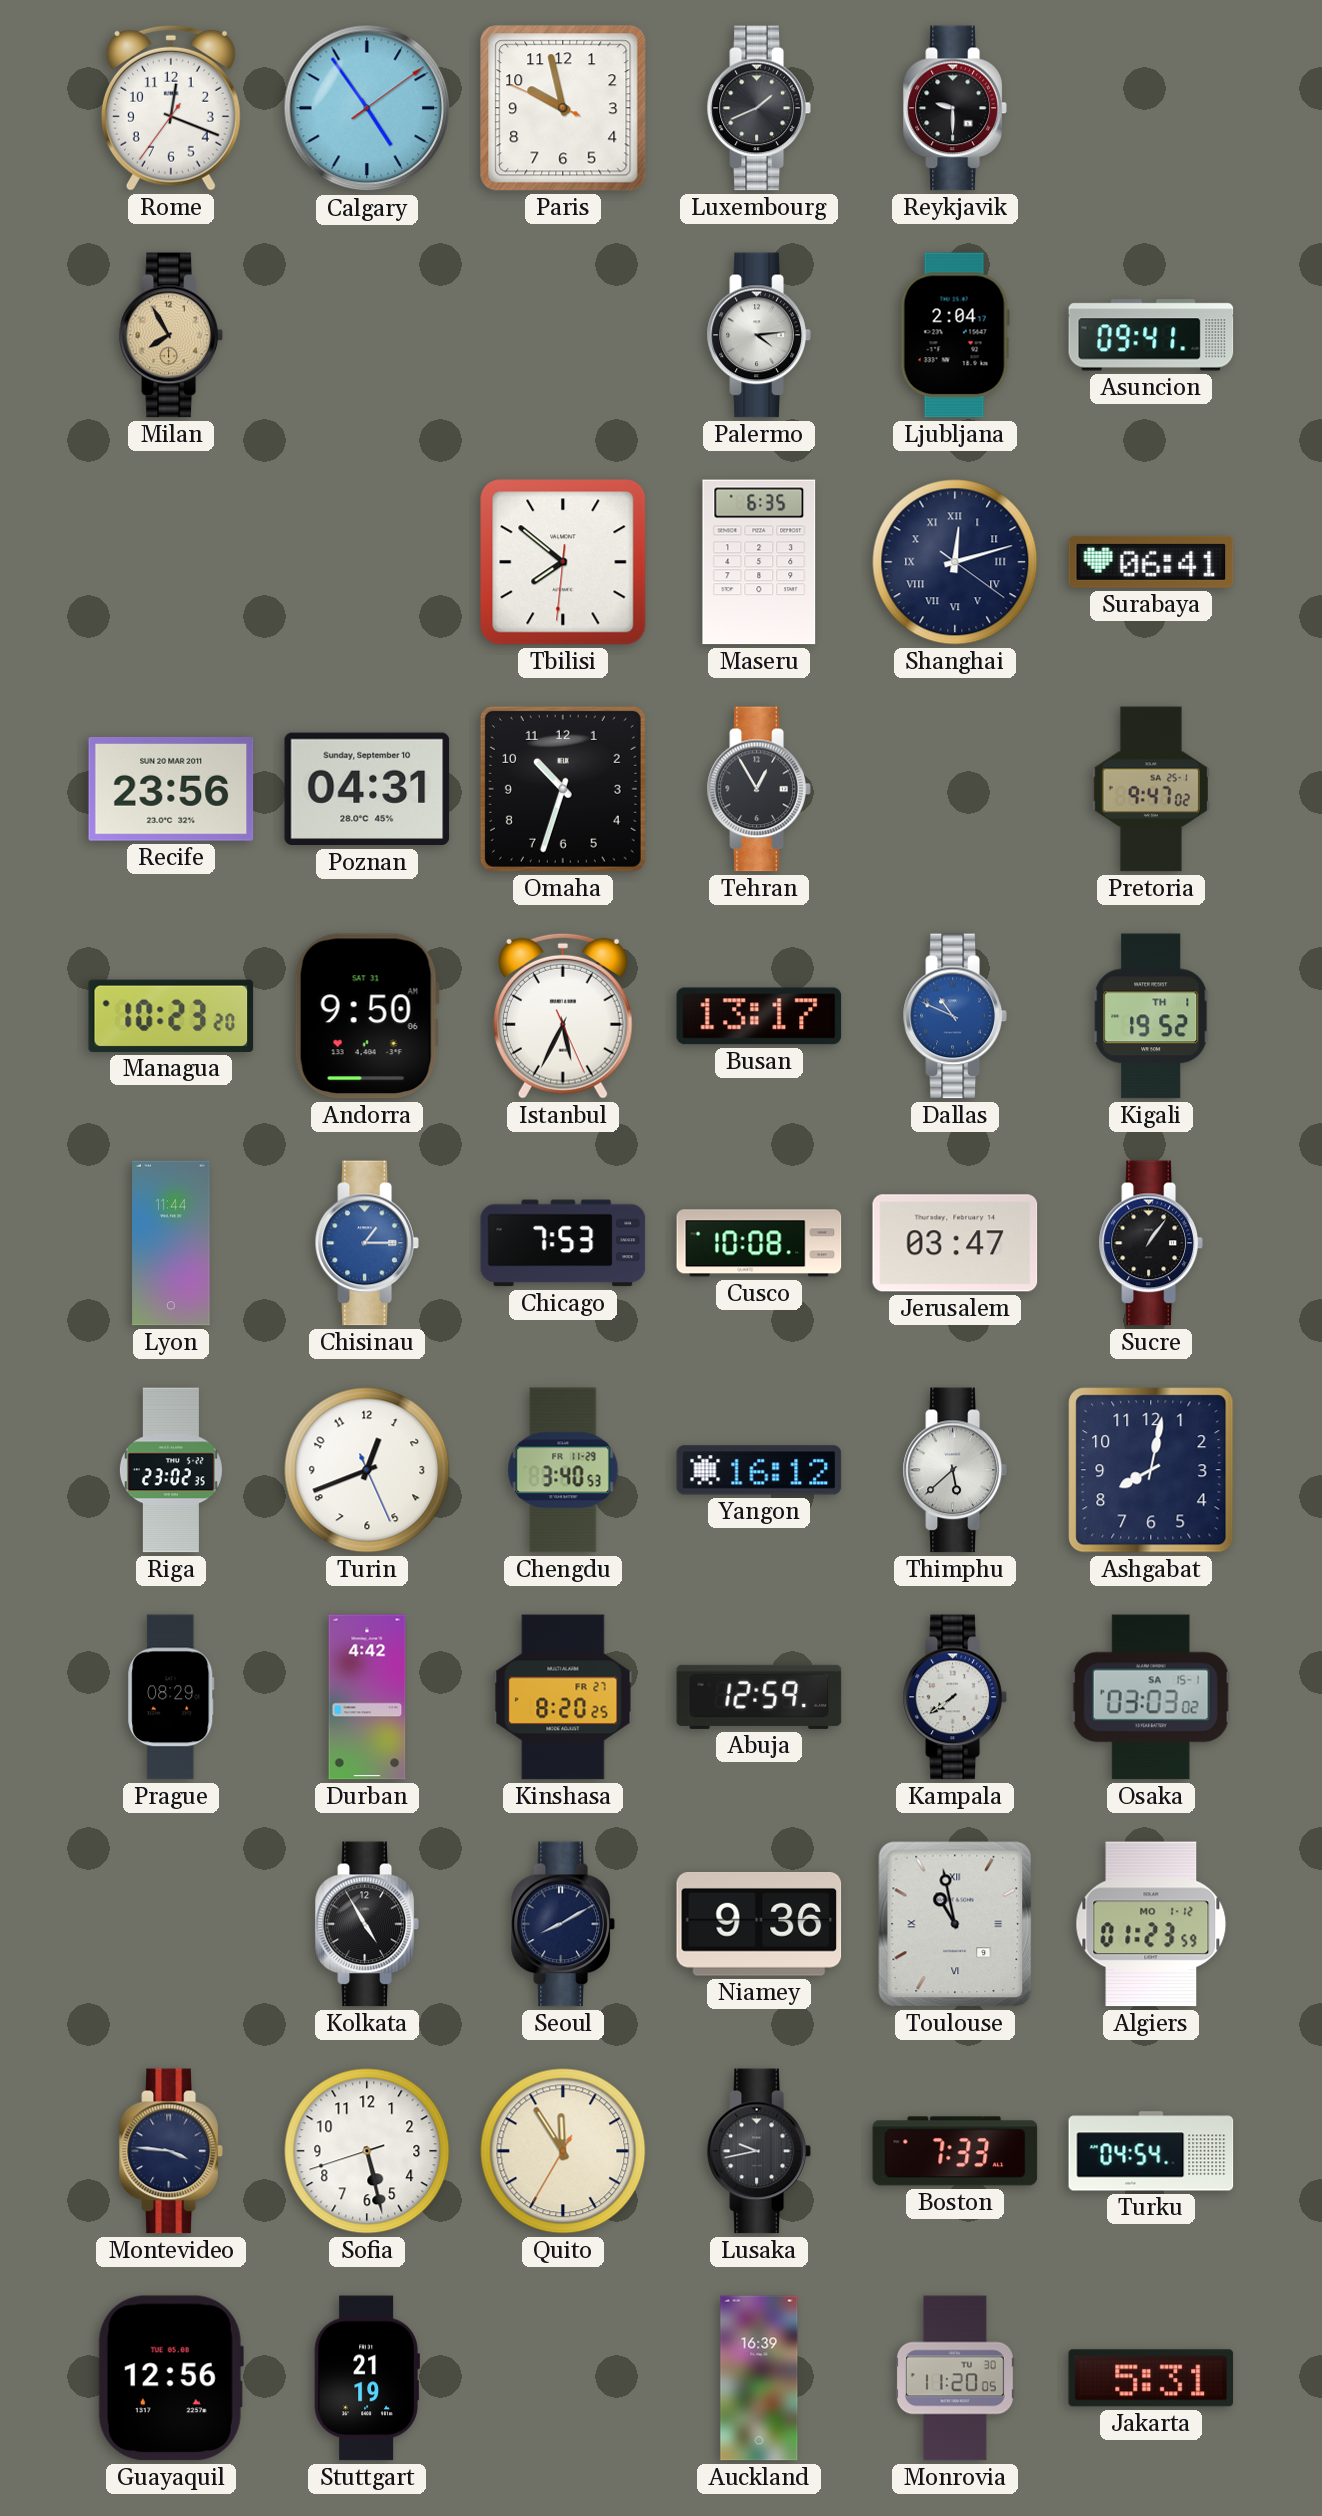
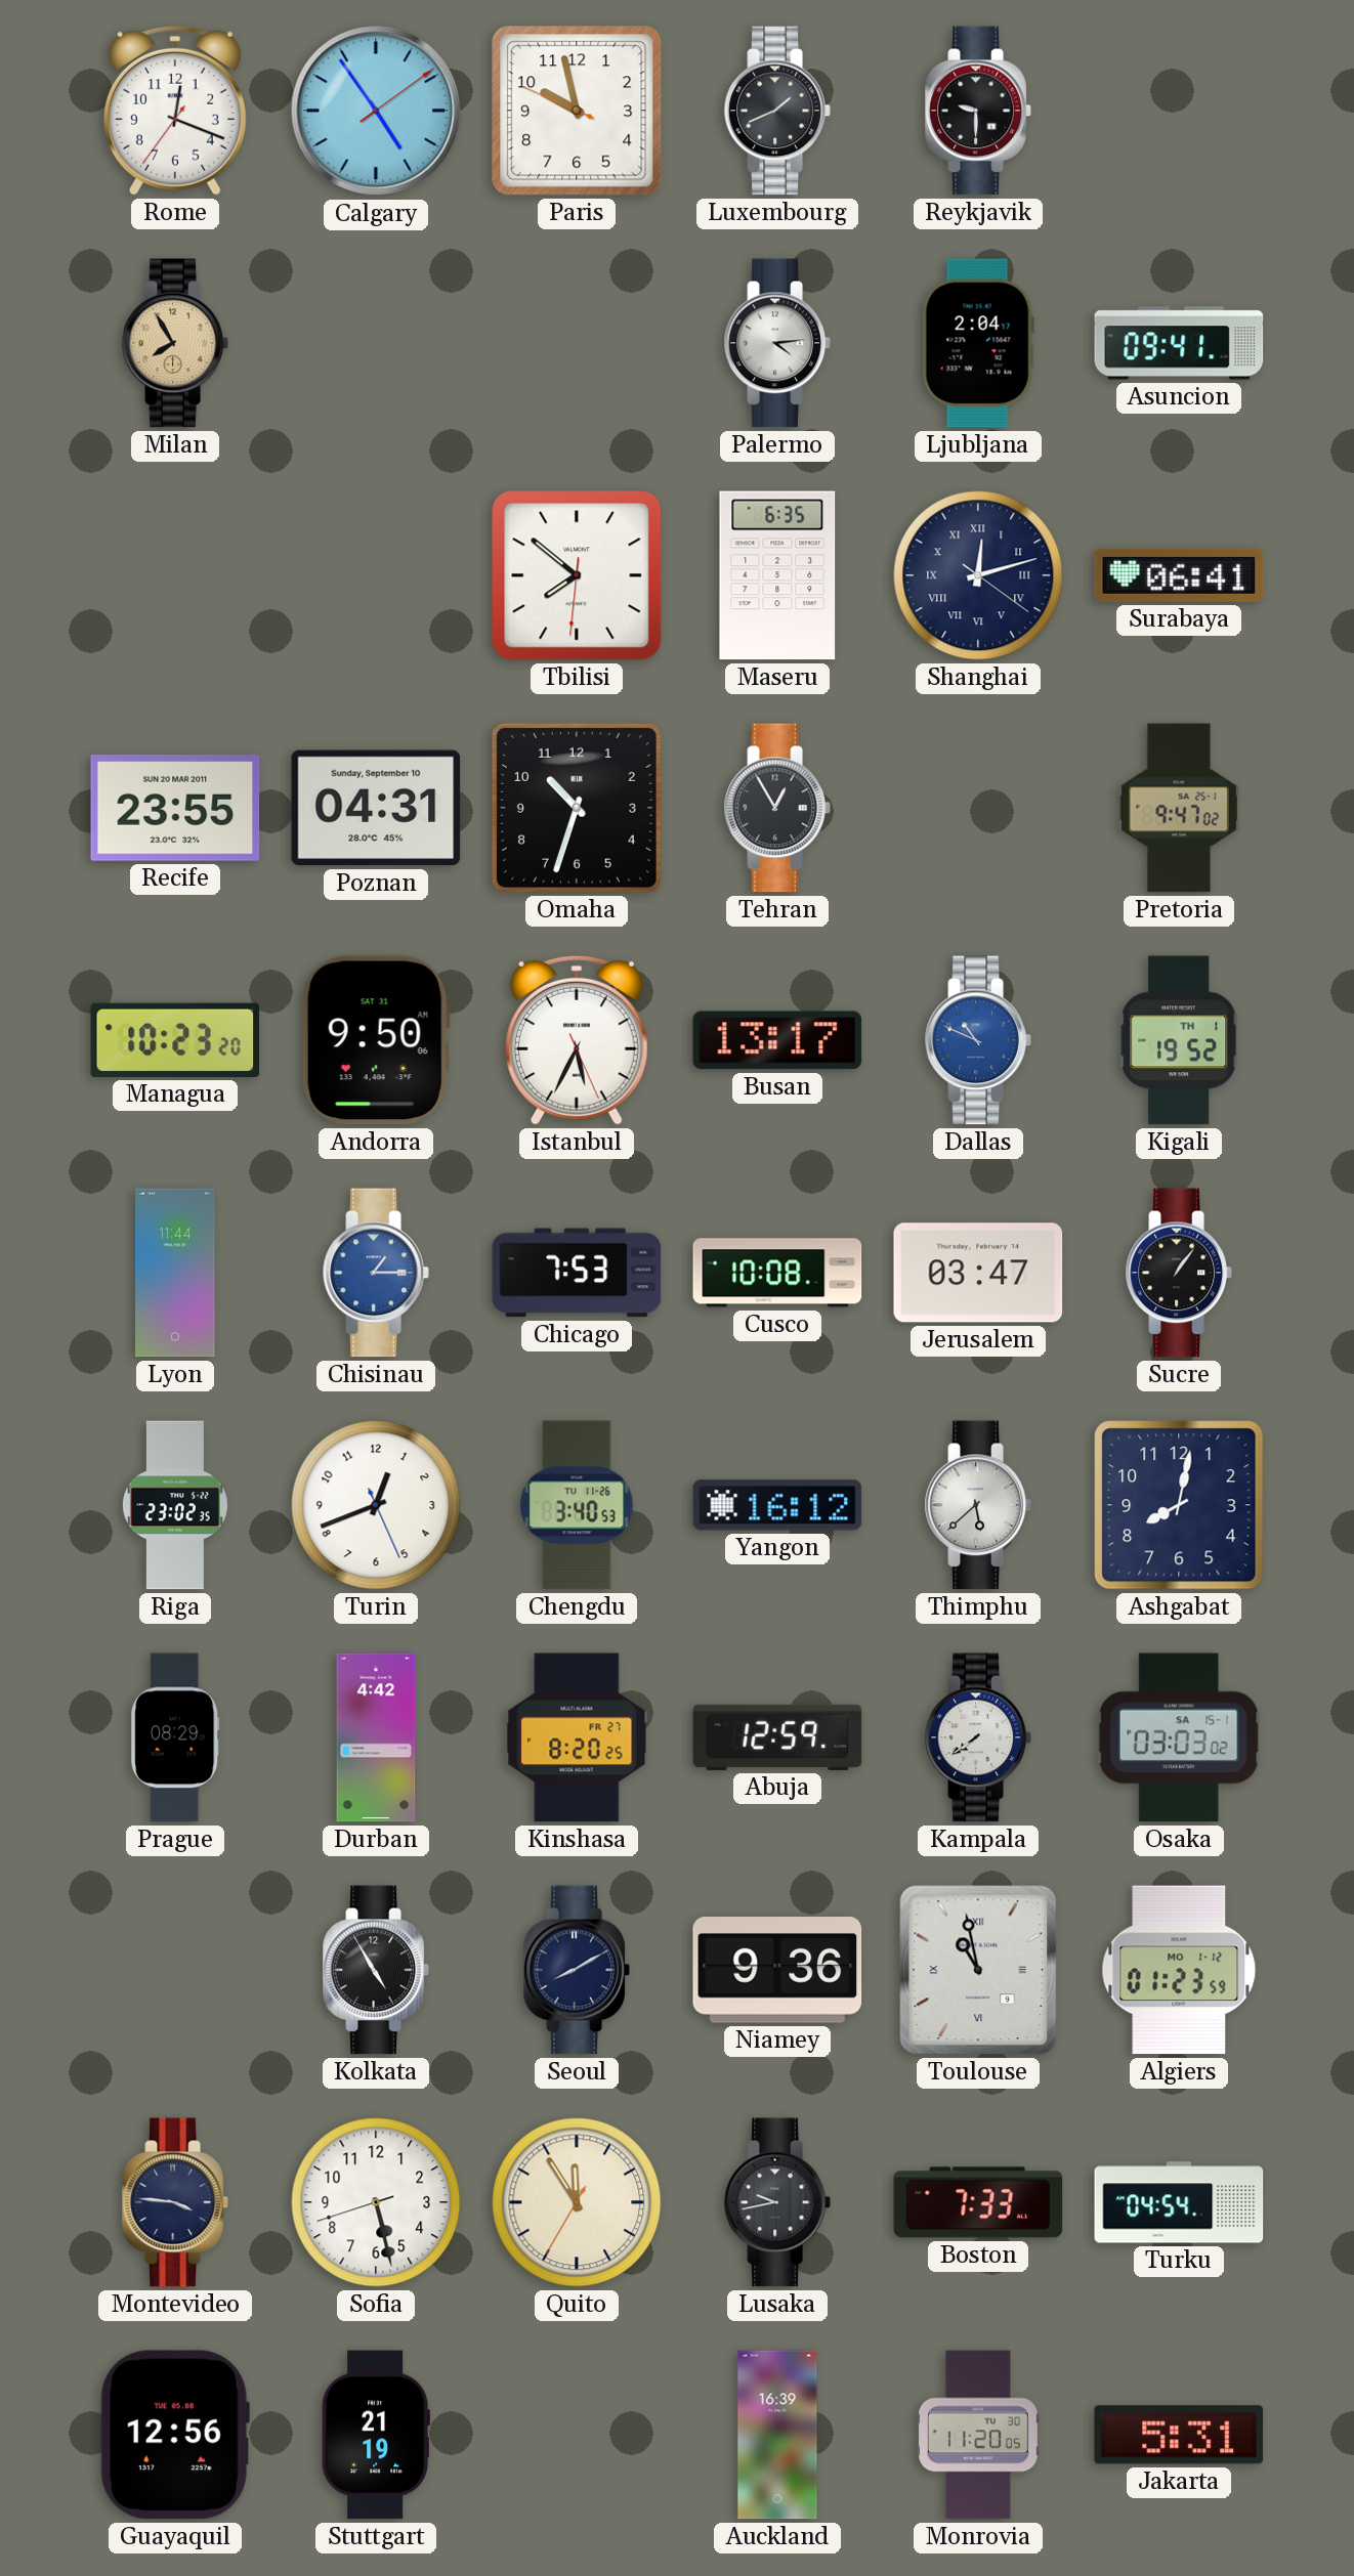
Recife: 23:56 -> 23:55 (175, 808)
Chengdu date: FR 11-29 -> TU 11-26 (577, 1505)
